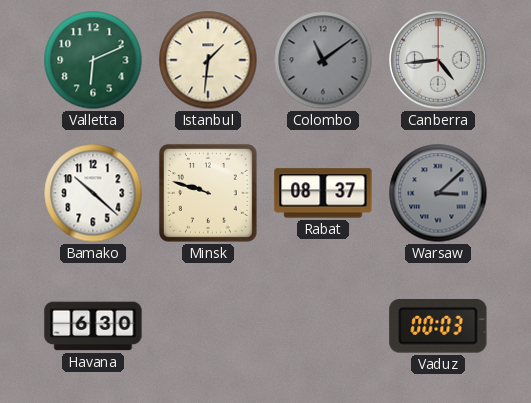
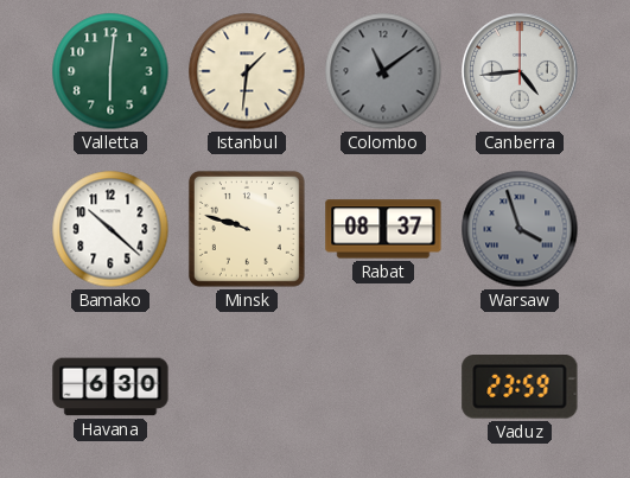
Valletta: 6:11 -> 6:01 (110, 71)
Warsaw: 3:08 -> 3:57 (520, 229)
Vaduz: 00:03 -> 23:59 (520, 388)
